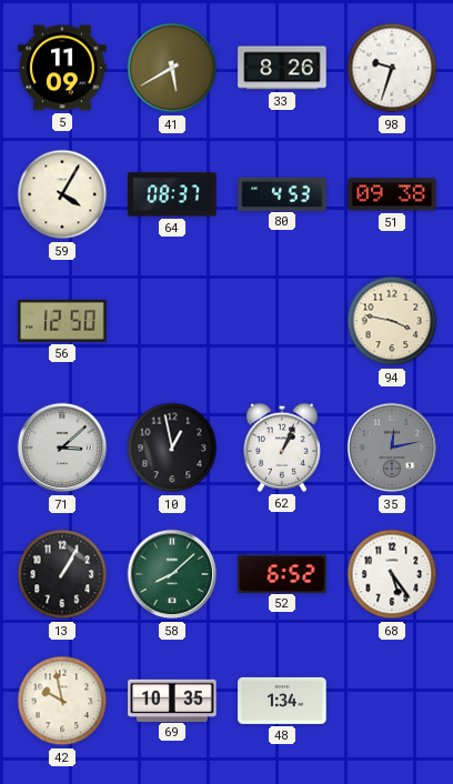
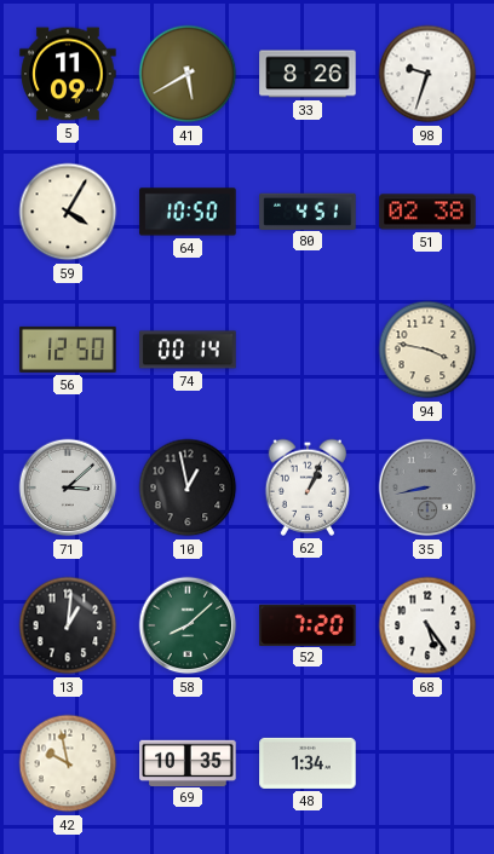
64: 08:37 -> 10:50 (188, 212)
80: 4:53 -> 4:51 (308, 210)
51: 09:38 -> 02:38 (427, 212)
74: none -> 00:14 (188, 350)
35: 12:13 -> 8:43 (427, 487)
13: 1:05 -> 1:01 (68, 625)
52: 6:52 -> 7:20 (308, 624)
